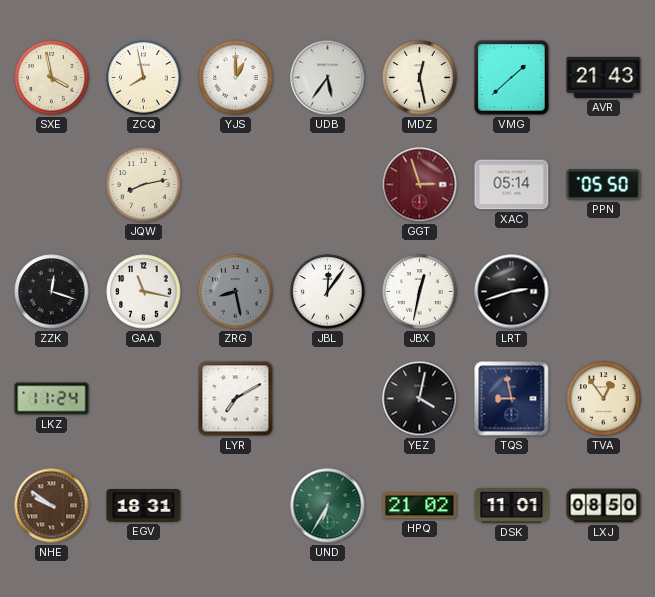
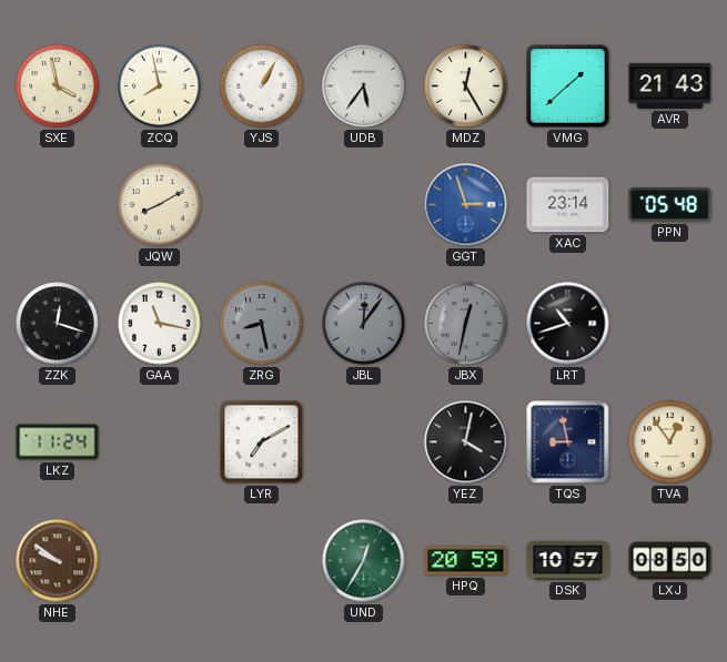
YJS: 1:00 -> 1:05 (262, 86)
MDZ: 12:28 -> 12:25 (466, 86)
JQW: 8:13 -> 8:10 (160, 205)
GGT dial: burgundy -> blue (466, 205)
XAC: 05:14 -> 23:14 (568, 205)
PPN: 05:50 -> 05:48 (670, 205)
JBL dial: white -> grey (364, 324)
JBX dial: white -> grey (466, 324)
LRT: 2:42 -> 10:42 (568, 324)
EGV: 18:31 -> none (144, 506)
UND: 6:35 -> 12:35 (364, 561)
HPQ: 21:02 -> 20:59 (466, 561)
DSK: 11:01 -> 10:57 (568, 560)
